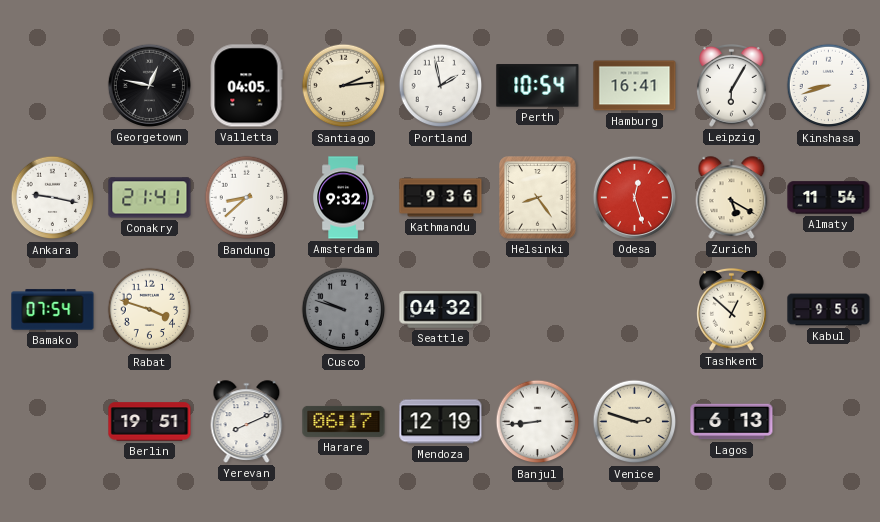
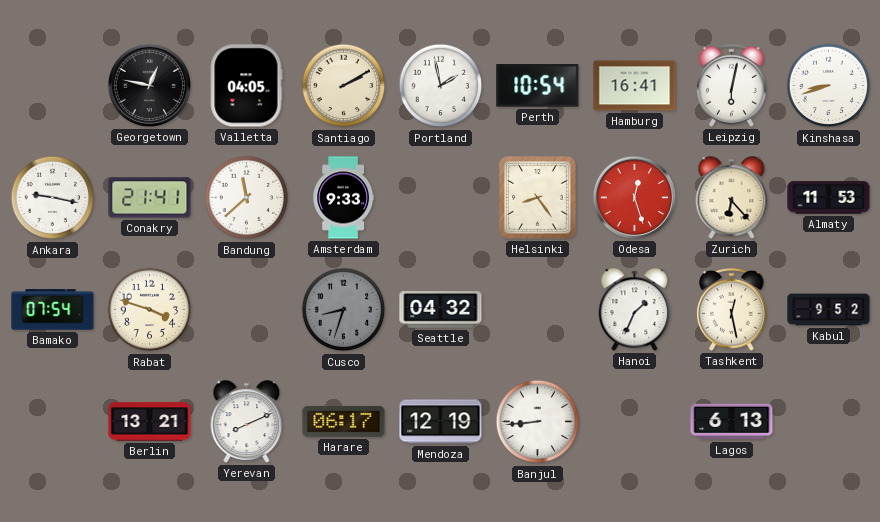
Santiago: 2:14 -> 2:10 (344, 86)
Leipzig: 6:05 -> 6:02 (732, 86)
Bandung: 8:38 -> 11:38 (247, 198)
Amsterdam: 9:32 -> 9:33 (344, 198)
Kathmandu: 9:36 -> none (441, 198)
Zurich: 5:20 -> 6:23 (732, 198)
Almaty: 11:54 -> 11:53 (829, 198)
Cusco: 9:48 -> 8:33 (344, 310)
Hanoi: none -> 1:34 (635, 310)
Tashkent: 12:52 -> 12:28 (732, 310)
Kabul: 9:56 -> 9:52 (829, 310)
Berlin: 19:51 -> 13:21 (150, 422)
Venice: 2:48 -> none (635, 422)
